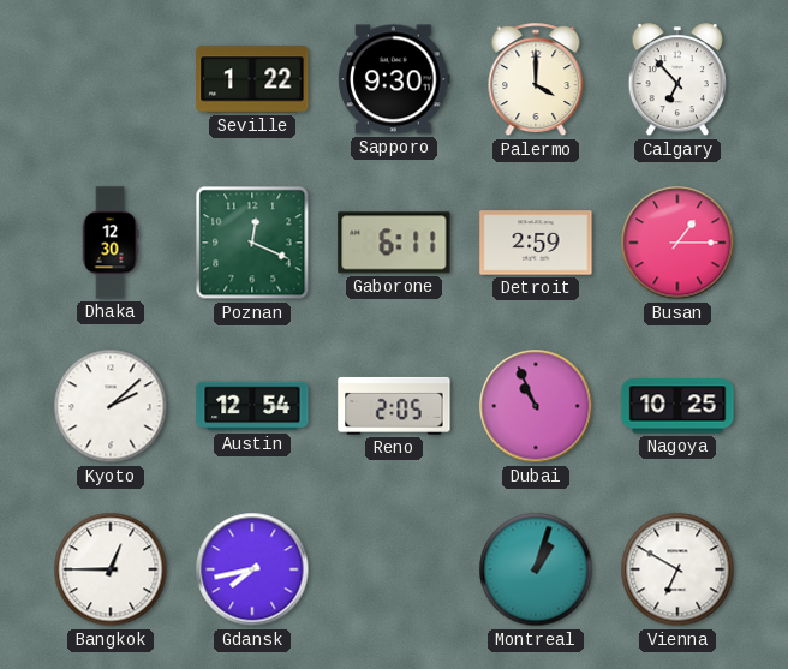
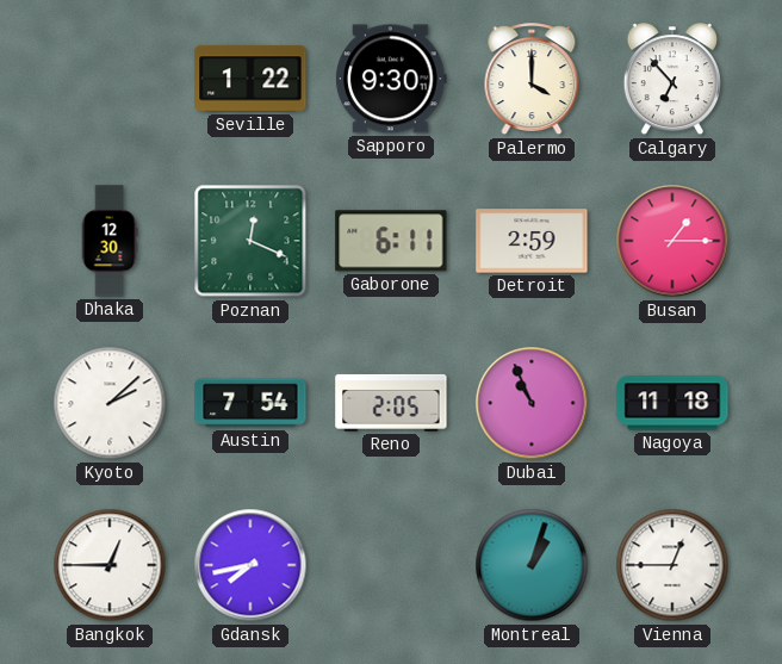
Austin: 12:54 -> 7:54 (250, 403)
Nagoya: 10:25 -> 11:18 (672, 403)
Vienna: 6:50 -> 12:45 (672, 565)
